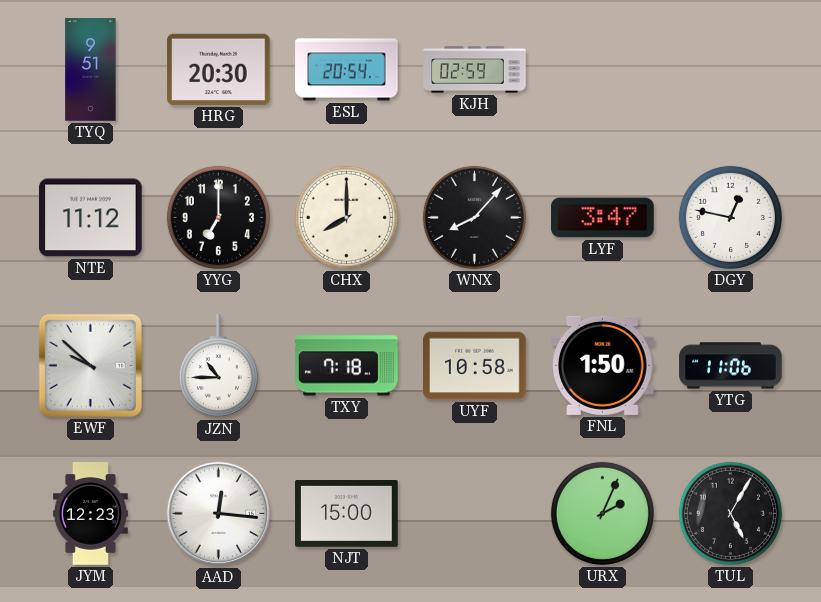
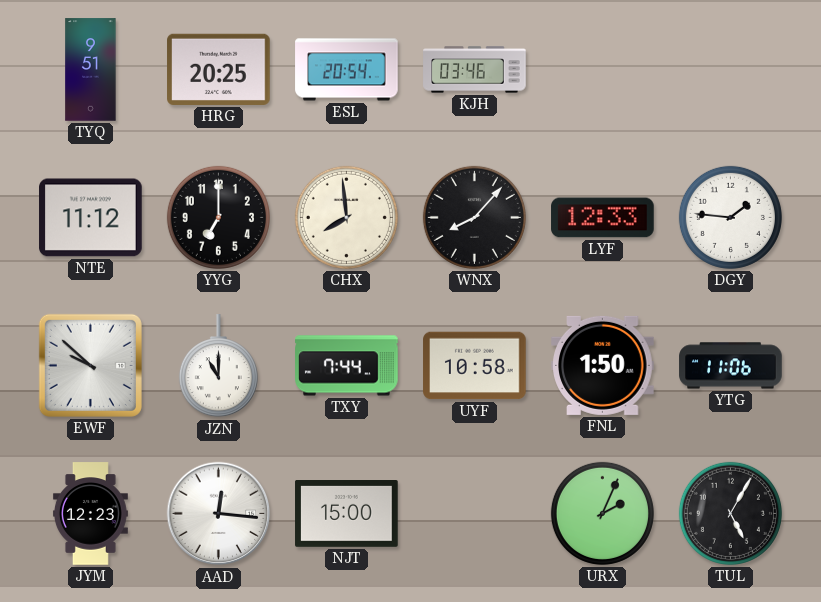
HRG: 20:30 -> 20:25 (219, 69)
KJH: 02:59 -> 03:46 (475, 70)
CHX: 8:00 -> 7:59 (346, 217)
LYF: 3:47 -> 12:33 (603, 218)
DGY: 12:47 -> 1:46 (730, 217)
JZN: 10:45 -> 11:00 (218, 366)
TXY: 7:18 -> 7:44 (347, 366)
